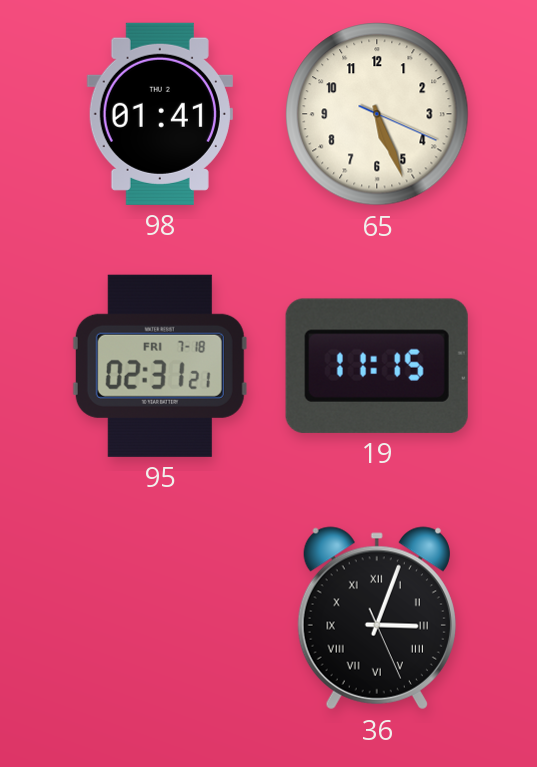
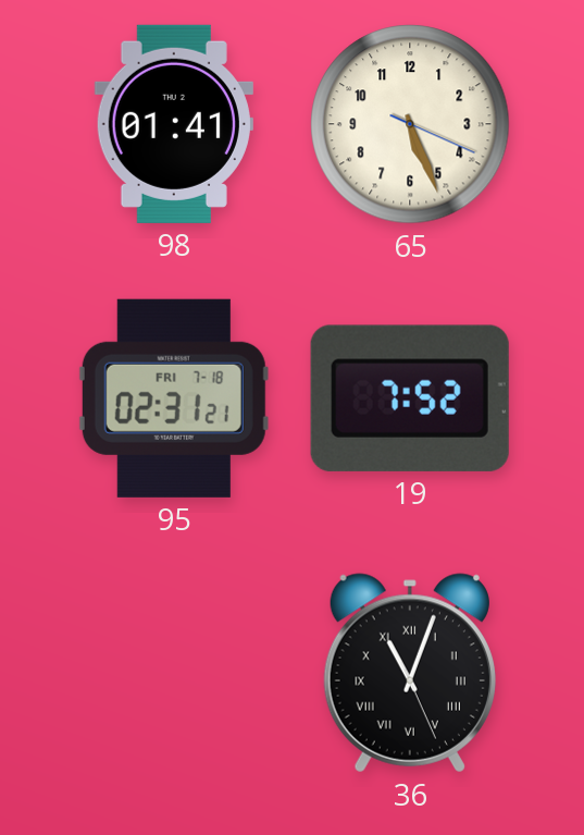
19: 11:15 -> 7:52 (410, 398)
36: 3:03 -> 11:03 (410, 673)
